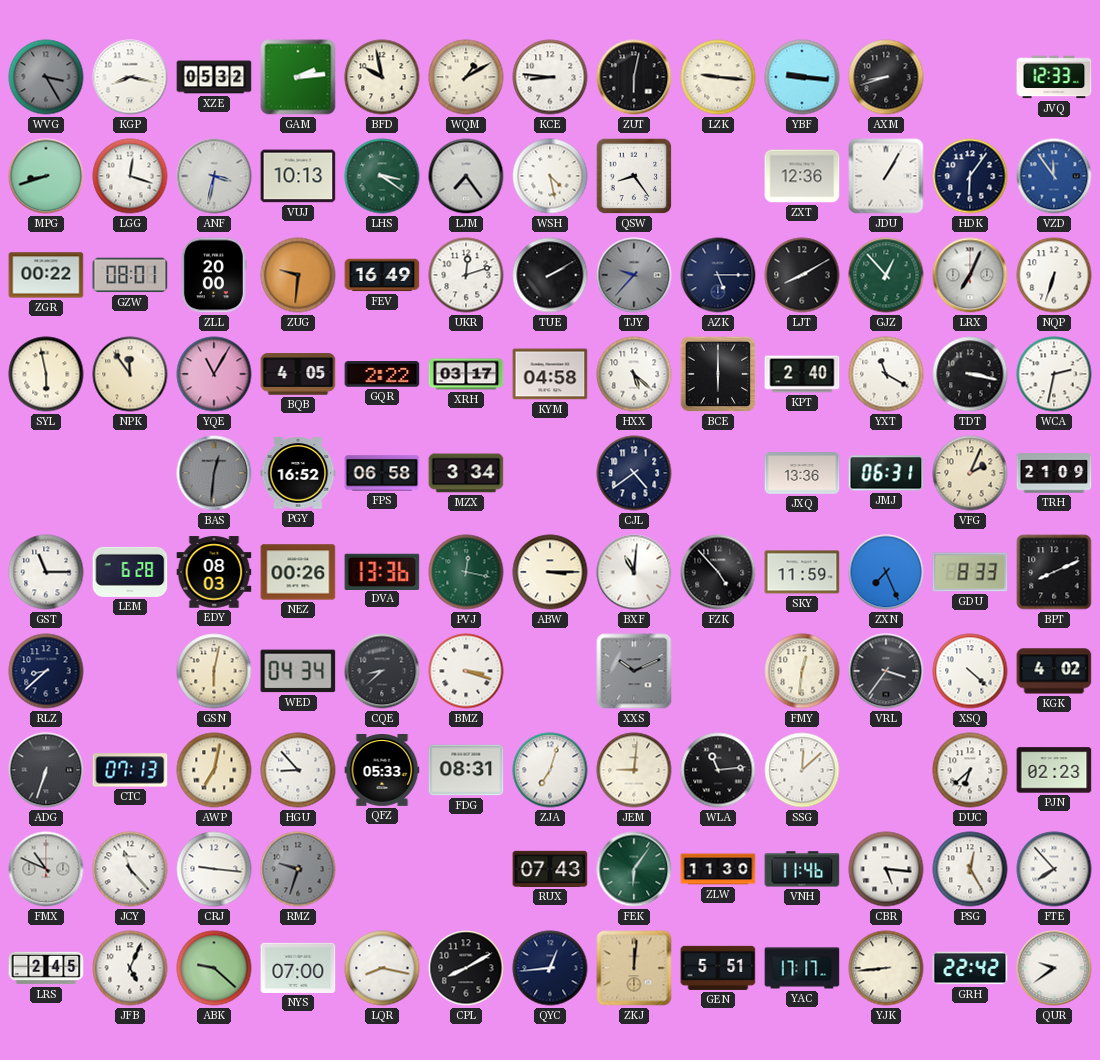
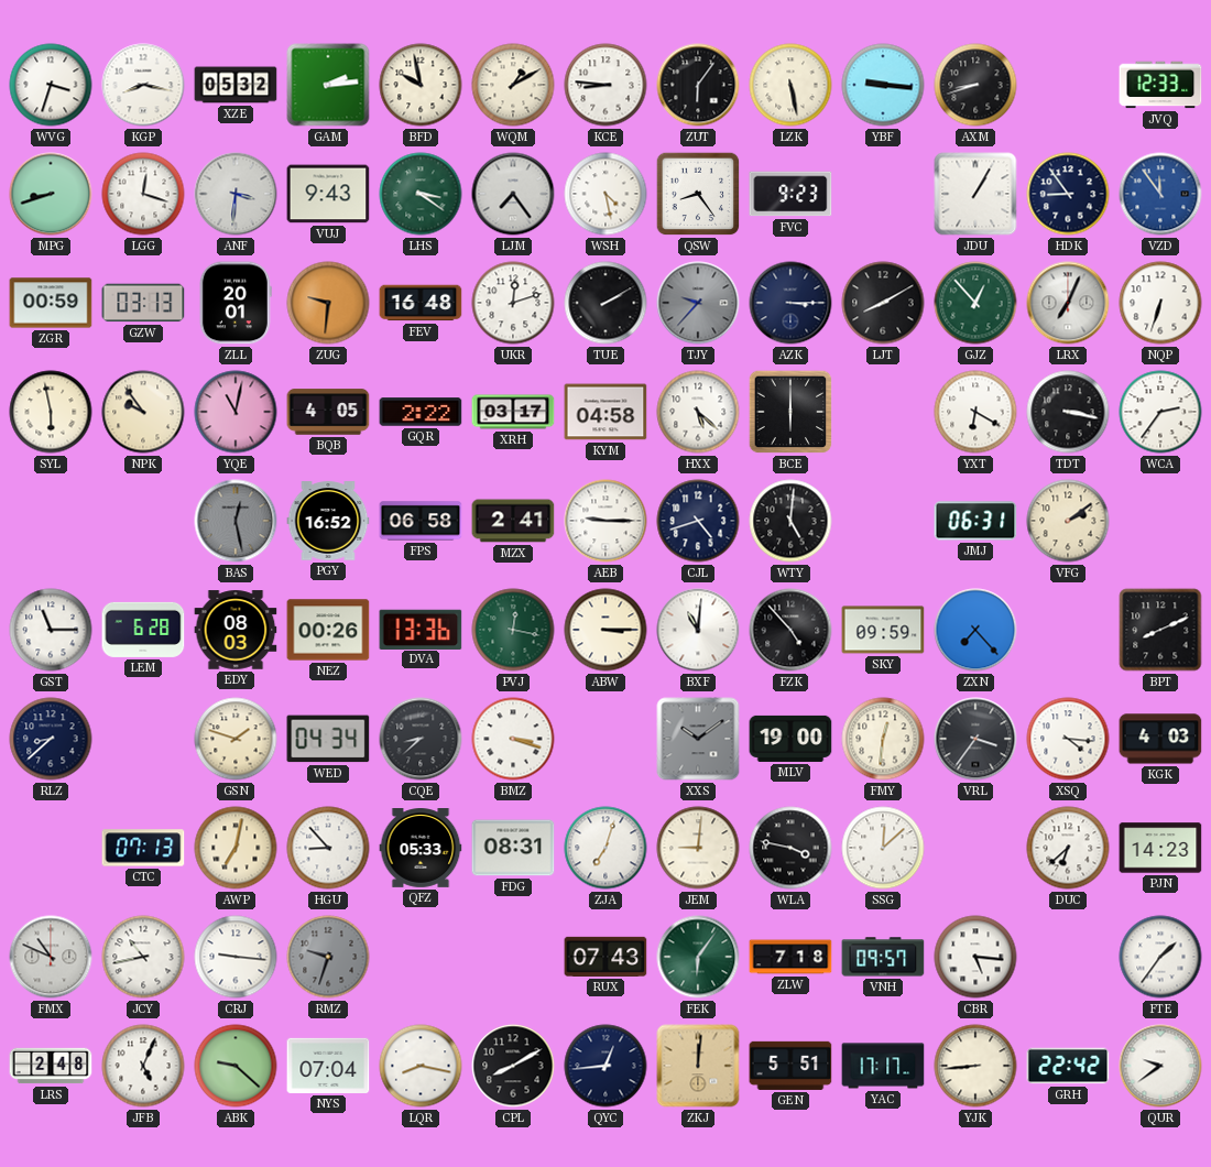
WVG: 3:25 -> 3:33 (51, 85)
WVG dial: grey -> white (51, 85)
ZUT: 6:02 -> 6:06 (698, 85)
LZK: 9:16 -> 5:28 (790, 85)
ANF: 3:32 -> 3:31 (236, 194)
VUJ: 10:13 -> 9:43 (328, 194)
FVC: none -> 9:23 (790, 194)
ZXT: 12:36 -> none (802, 176)
HDK: 6:06 -> 8:54 (1068, 194)
ZGR: 00:22 -> 00:59 (51, 303)
GZW: 08:01 -> 03:13 (143, 303)
ZLL: 20:00 -> 20:01 (236, 303)
FEV: 16:49 -> 16:48 (421, 303)
AZK: 5:15 -> 3:15 (790, 303)
NPK: 11:54 -> 9:54 (143, 412)
YQE: 11:05 -> 11:02 (236, 412)
KPT: 2:40 -> none (802, 374)
YXT: 11:20 -> 6:20 (975, 412)
WCA: 2:32 -> 2:36 (1160, 412)
BAS: 12:31 -> 12:28 (236, 521)
MZX: 3:34 -> 2:41 (513, 521)
AEB: none -> 9:15 (605, 521)
CJL: 4:39 -> 4:42 (698, 521)
WTY: none -> 5:01 (790, 521)
JXQ: 13:36 -> none (802, 473)
VFG: 2:04 -> 2:09 (1068, 521)
TRH: 21:09 -> none (1054, 473)
SKY: 11:59 -> 09:59 (883, 630)
ZXN: 7:26 -> 7:23 (975, 630)
GDU: 8:33 -> none (970, 572)
GSN: 6:02 -> 1:48 (236, 739)
XXS: 10:11 -> 10:09 (698, 739)
MLV: none -> 19:00 (790, 739)
XSQ: 4:22 -> 4:16 (1068, 739)
KGK: 4:02 -> 4:03 (1160, 739)
ADG: 6:33 -> none (46, 770)
WLA: 11:14 -> 3:47 (790, 848)
PJN: 02:23 -> 14:23 (1160, 848)
JCY: 11:23 -> 10:43 (143, 957)
ZLW: 11:30 -> 7:18 (790, 957)
VNH: 11:46 -> 09:57 (883, 957)
PSG: 12:25 -> none (970, 869)
FTE: 7:53 -> 1:36 (1160, 957)
LRS: 2:45 -> 2:48 (51, 1066)
NYS: 07:00 -> 07:04 (328, 1066)
